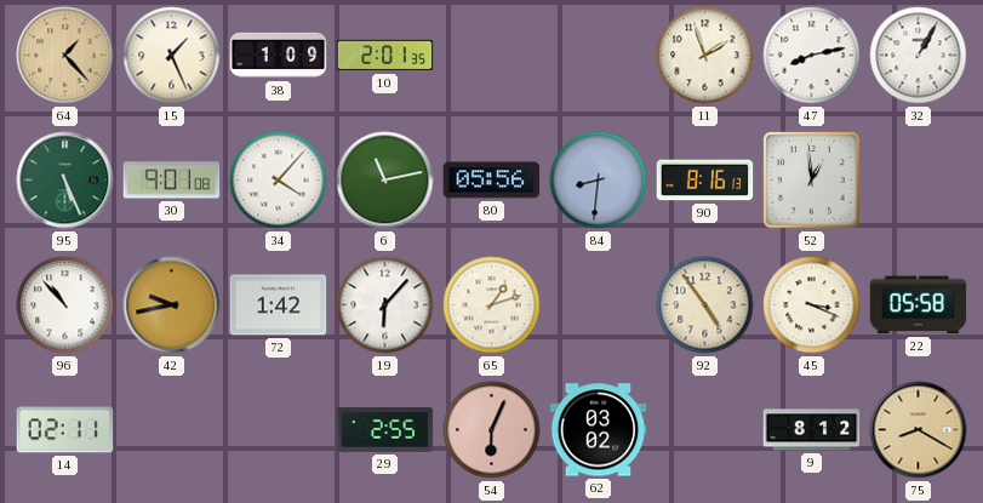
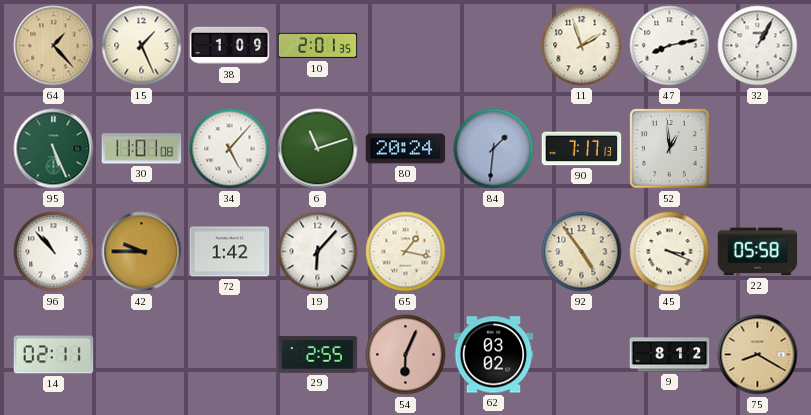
30: 9:01 -> 11:01 (142, 149)
34: 4:07 -> 5:07 (230, 149)
6: 11:13 -> 11:12 (318, 149)
80: 05:56 -> 20:24 (406, 149)
84: 8:31 -> 1:31 (494, 149)
90: 8:16 -> 7:17 (582, 149)
42: 9:43 -> 9:45 (142, 252)
65: 1:12 -> 1:17 (406, 252)
